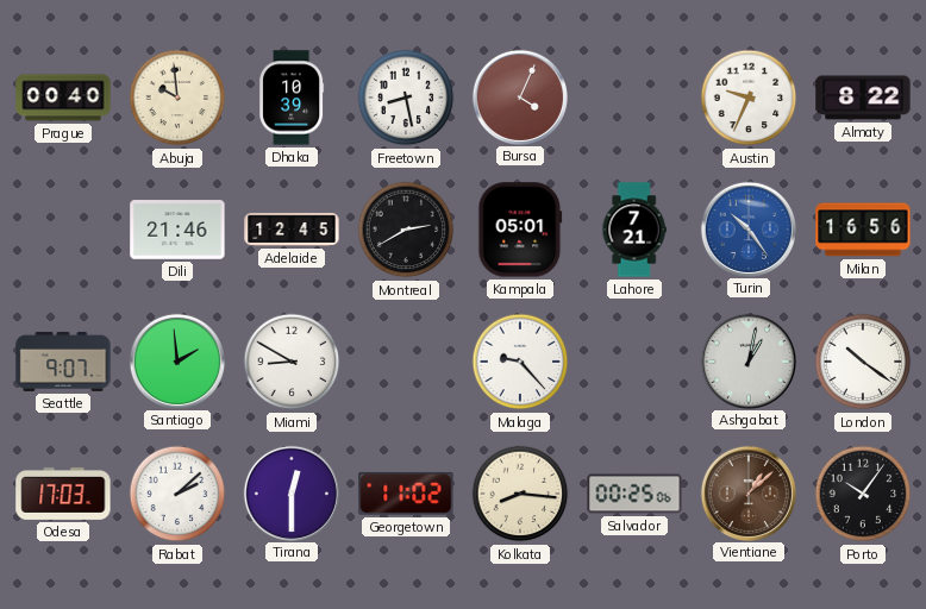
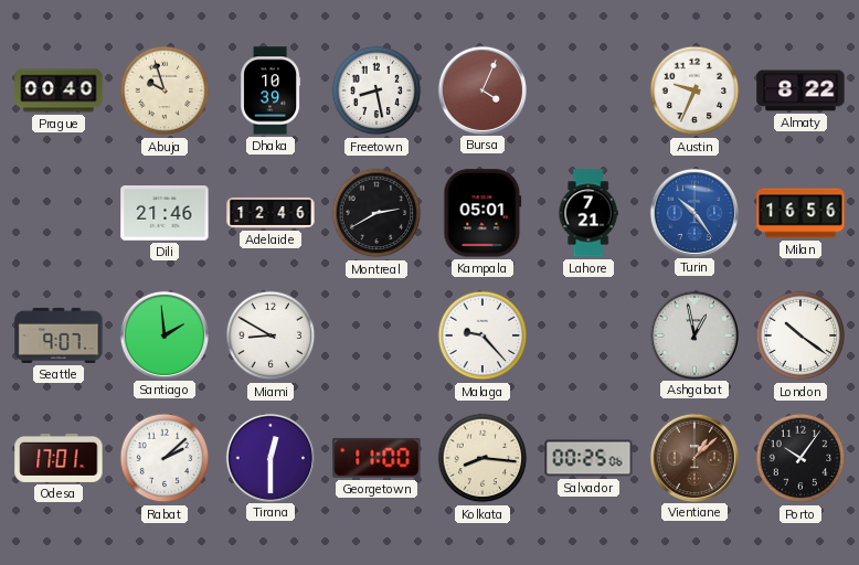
Abuja: 9:59 -> 9:57 (165, 90)
Adelaide: 12:45 -> 12:46 (271, 213)
Ashgabat: 1:02 -> 12:58 (693, 334)
Odesa: 17:03 -> 17:01 (59, 458)
Georgetown: 11:02 -> 11:00 (377, 458)
